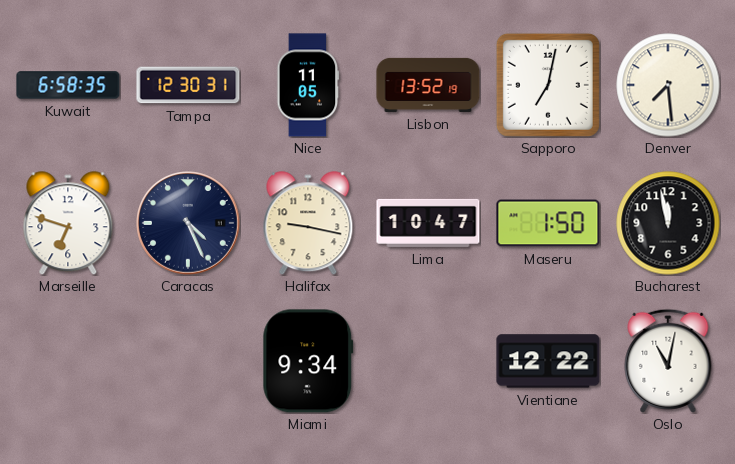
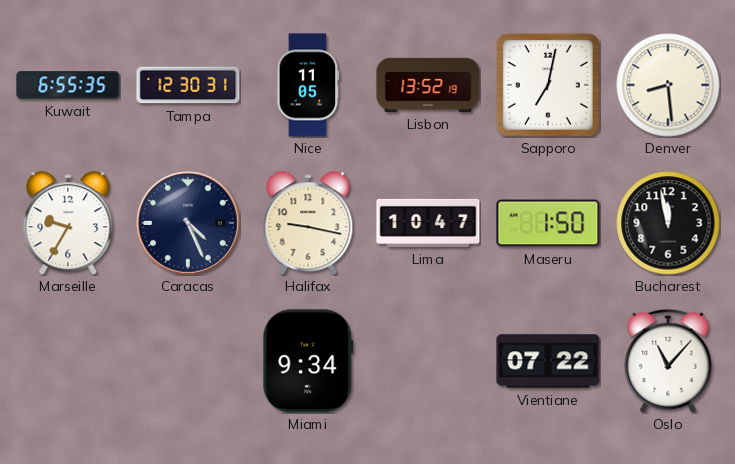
Kuwait: 6:58 -> 6:55 (68, 85)
Denver: 7:29 -> 8:29 (668, 85)
Marseille: 6:48 -> 9:35 (68, 223)
Vientiane: 12:22 -> 07:22 (548, 361)
Oslo: 11:02 -> 11:07 (668, 361)
